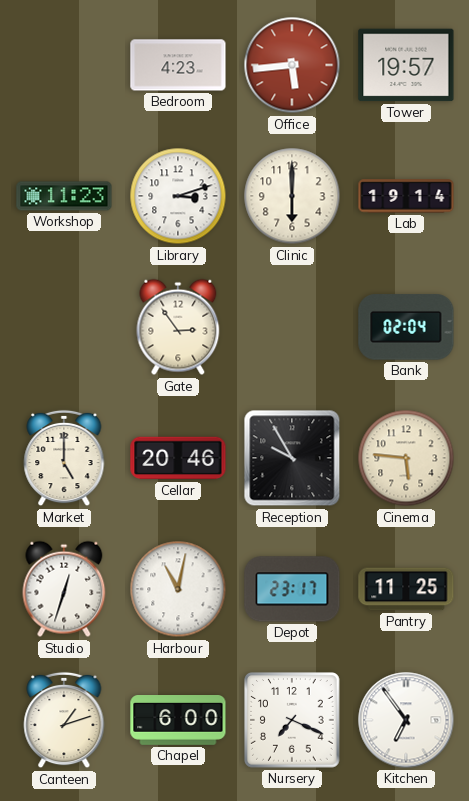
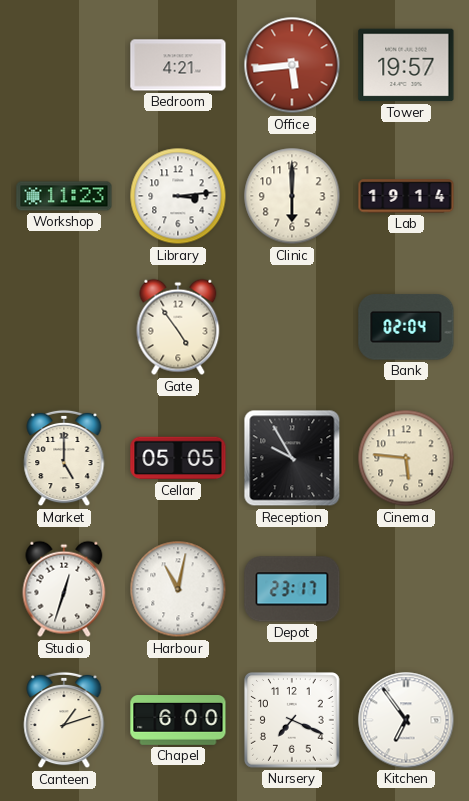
Bedroom: 4:23 -> 4:21 (178, 65)
Library: 3:12 -> 3:14 (178, 196)
Gate: 2:54 -> 4:54 (178, 327)
Cellar: 20:46 -> 05:05 (178, 458)
Pantry: 11:25 -> none (406, 589)
